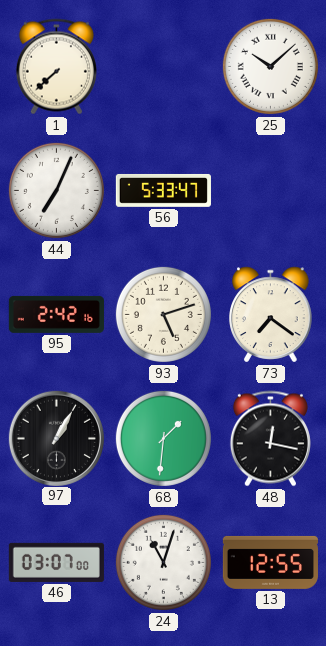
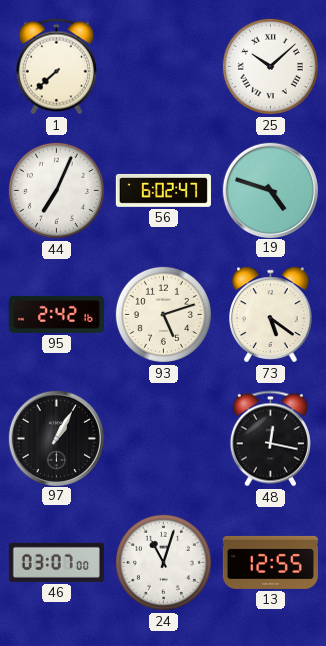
56: 5:33 -> 6:02 (163, 191)
19: none -> 4:48 (270, 190)
73: 7:21 -> 5:21 (271, 315)
68: 1:31 -> none (163, 438)
